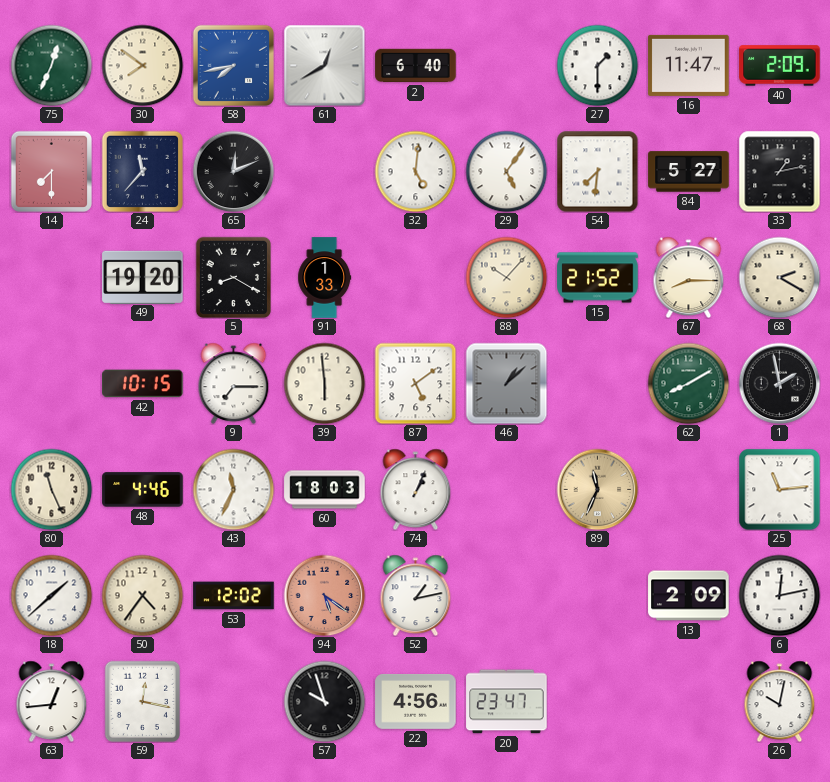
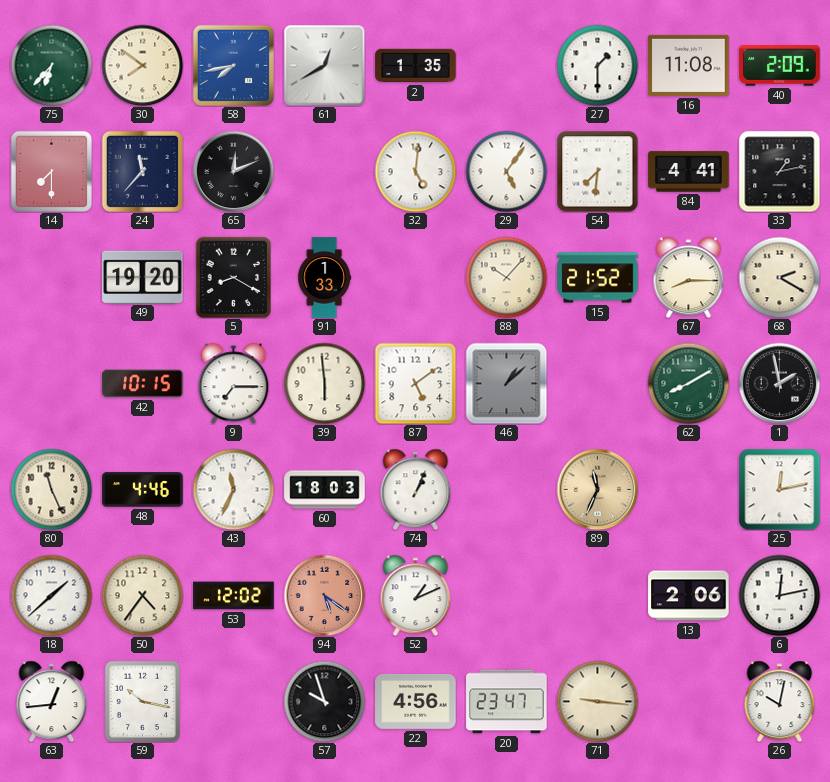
75: 12:34 -> 6:37 (51, 65)
2: 6:40 -> 1:35 (416, 66)
16: 11:47 -> 11:08 (689, 65)
84: 5:27 -> 4:41 (689, 172)
25: 11:14 -> 12:13 (779, 489)
52: 1:13 -> 1:11 (416, 595)
13: 2:09 -> 2:06 (689, 596)
59: 12:17 -> 10:17 (142, 701)
71: none -> 9:16 (597, 701)
